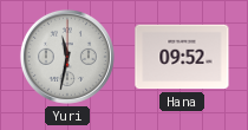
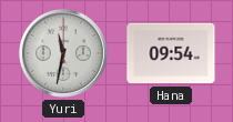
Hana: 09:52 -> 09:54 (171, 53)
